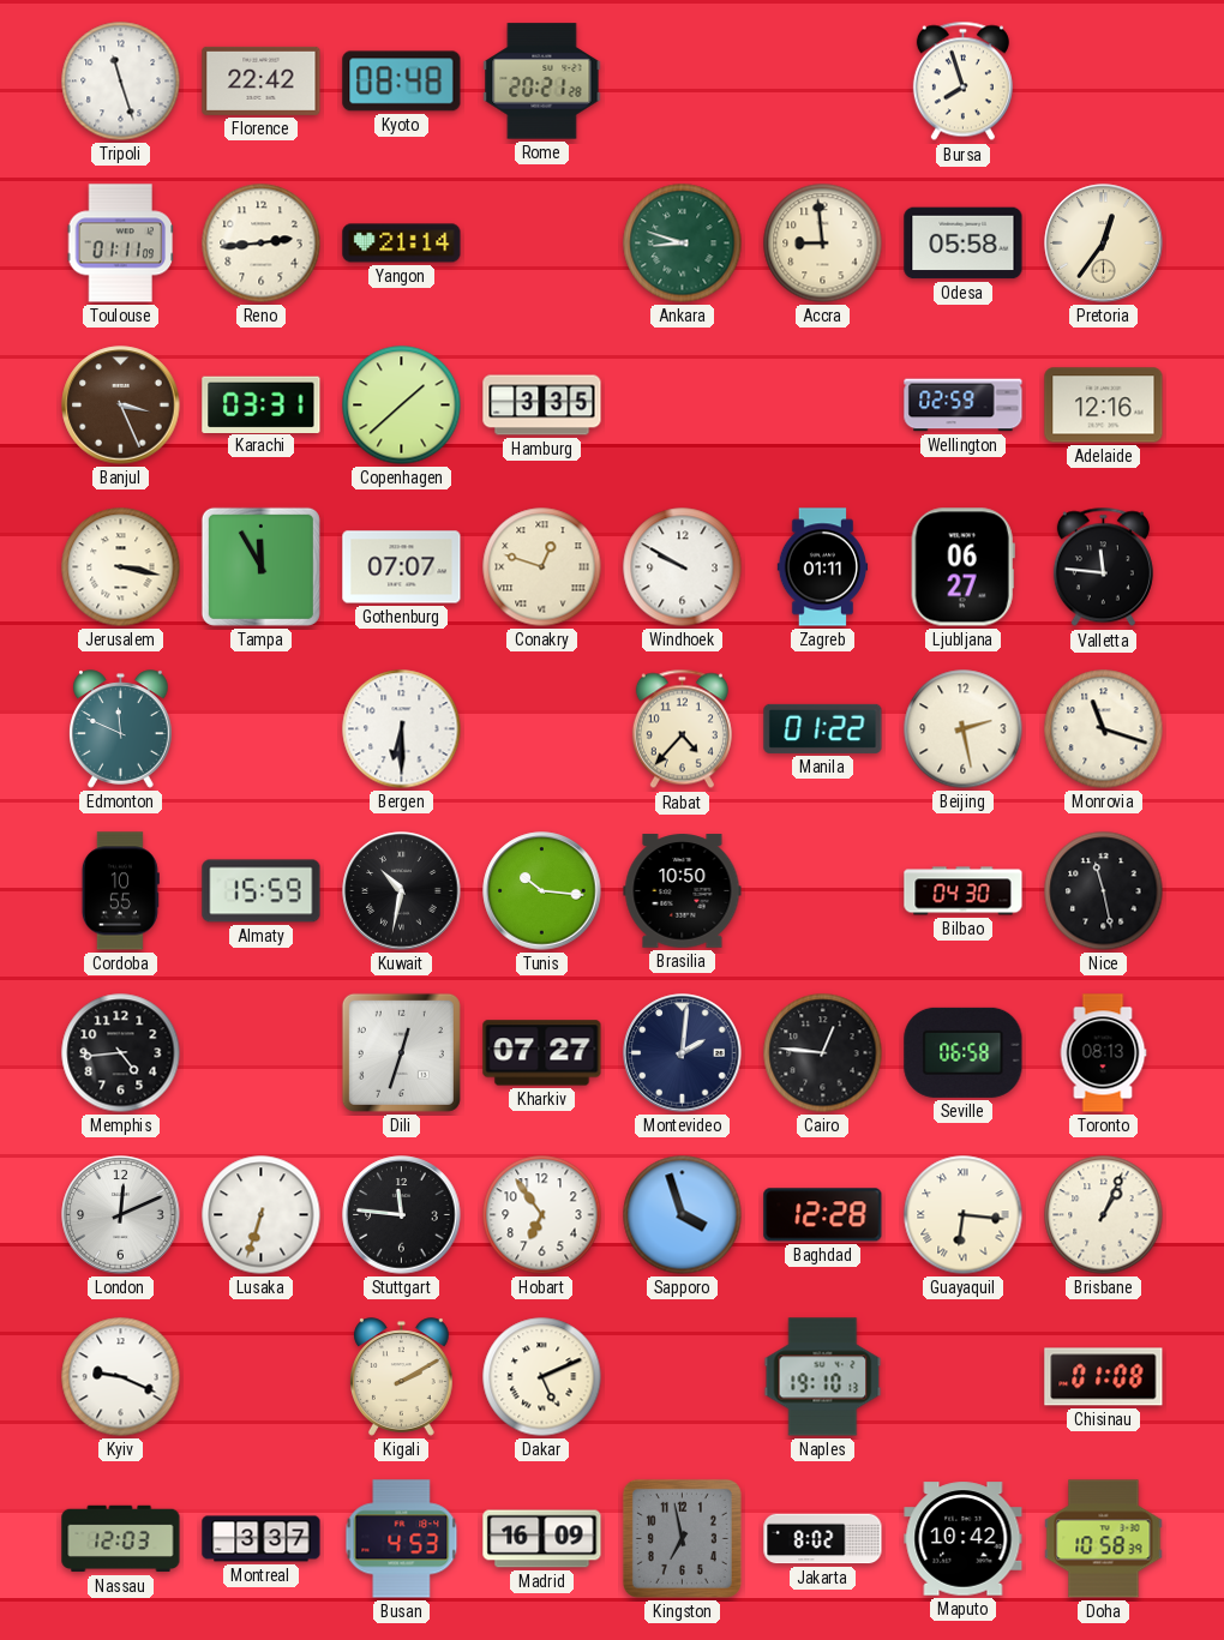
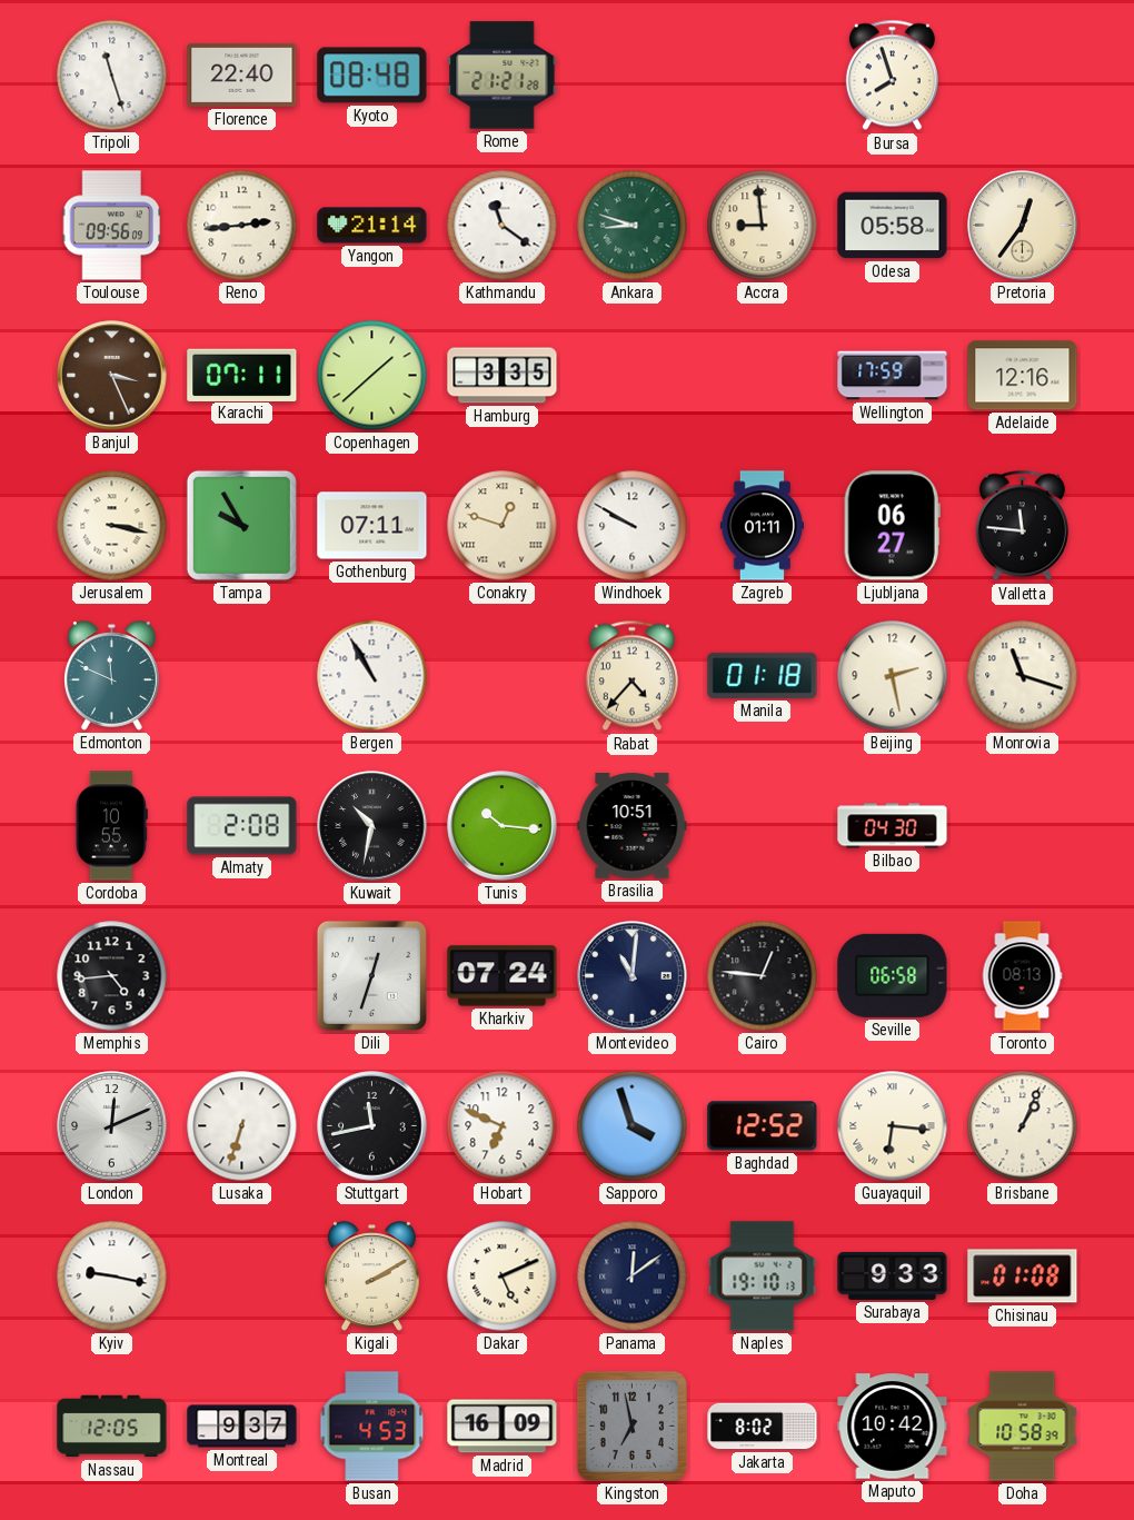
Florence: 22:42 -> 22:40 (242, 74)
Rome: 20:21 -> 21:21 (503, 76)
Toulouse: 01:11 -> 09:56 (112, 226)
Kathmandu: none -> 11:21 (503, 226)
Karachi: 03:31 -> 07:11 (242, 375)
Wellington: 02:59 -> 17:59 (893, 376)
Tampa: 11:55 -> 9:55 (241, 525)
Gothenburg: 07:07 -> 07:11 (372, 526)
Bergen: 6:30 -> 10:55 (372, 676)
Manila: 01:22 -> 01:18 (763, 675)
Almaty: 15:59 -> 2:08 (242, 826)
Brasilia: 10:50 -> 10:51 (633, 826)
Nice: 11:28 -> none (1104, 891)
Kharkiv: 07:27 -> 07:24 (503, 976)
Montevideo: 2:01 -> 11:01 (633, 976)
Stuttgart: 11:46 -> 11:43 (372, 1126)
Hobart: 6:54 -> 6:49 (503, 1126)
Baghdad: 12:28 -> 12:52 (763, 1126)
Kyiv: 9:19 -> 9:17 (112, 1276)
Panama: none -> 12:09 (633, 1276)
Surabaya: none -> 9:33 (893, 1275)
Nassau: 12:03 -> 12:05 (112, 1427)
Montreal: 3:37 -> 9:37 (242, 1427)
